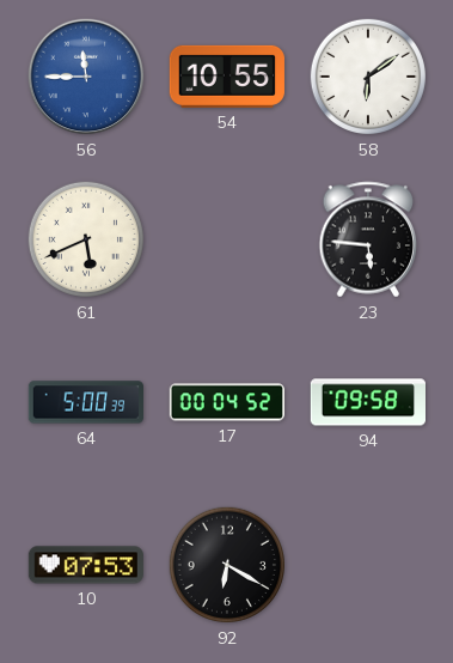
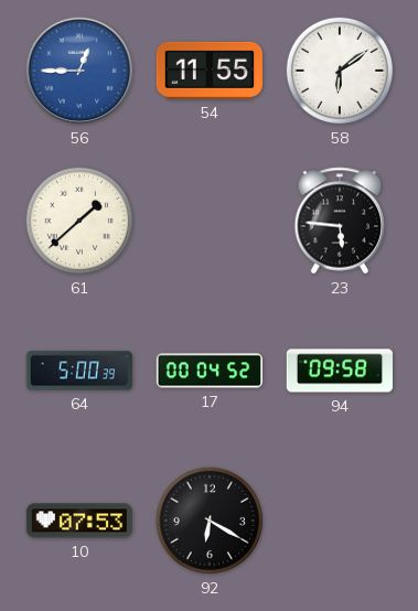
56: 11:45 -> 12:45 (79, 71)
54: 10:55 -> 11:55 (210, 71)
61: 5:41 -> 1:38 (79, 221)
